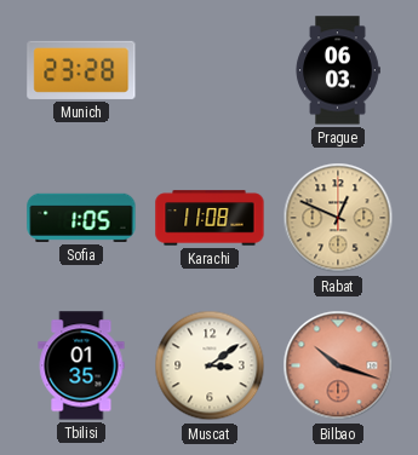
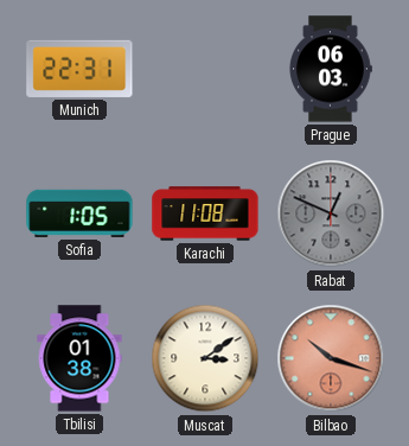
Munich: 23:28 -> 22:31 (79, 69)
Rabat dial: champagne -> grey (331, 214)
Tbilisi: 01:35 -> 01:38 (79, 358)
